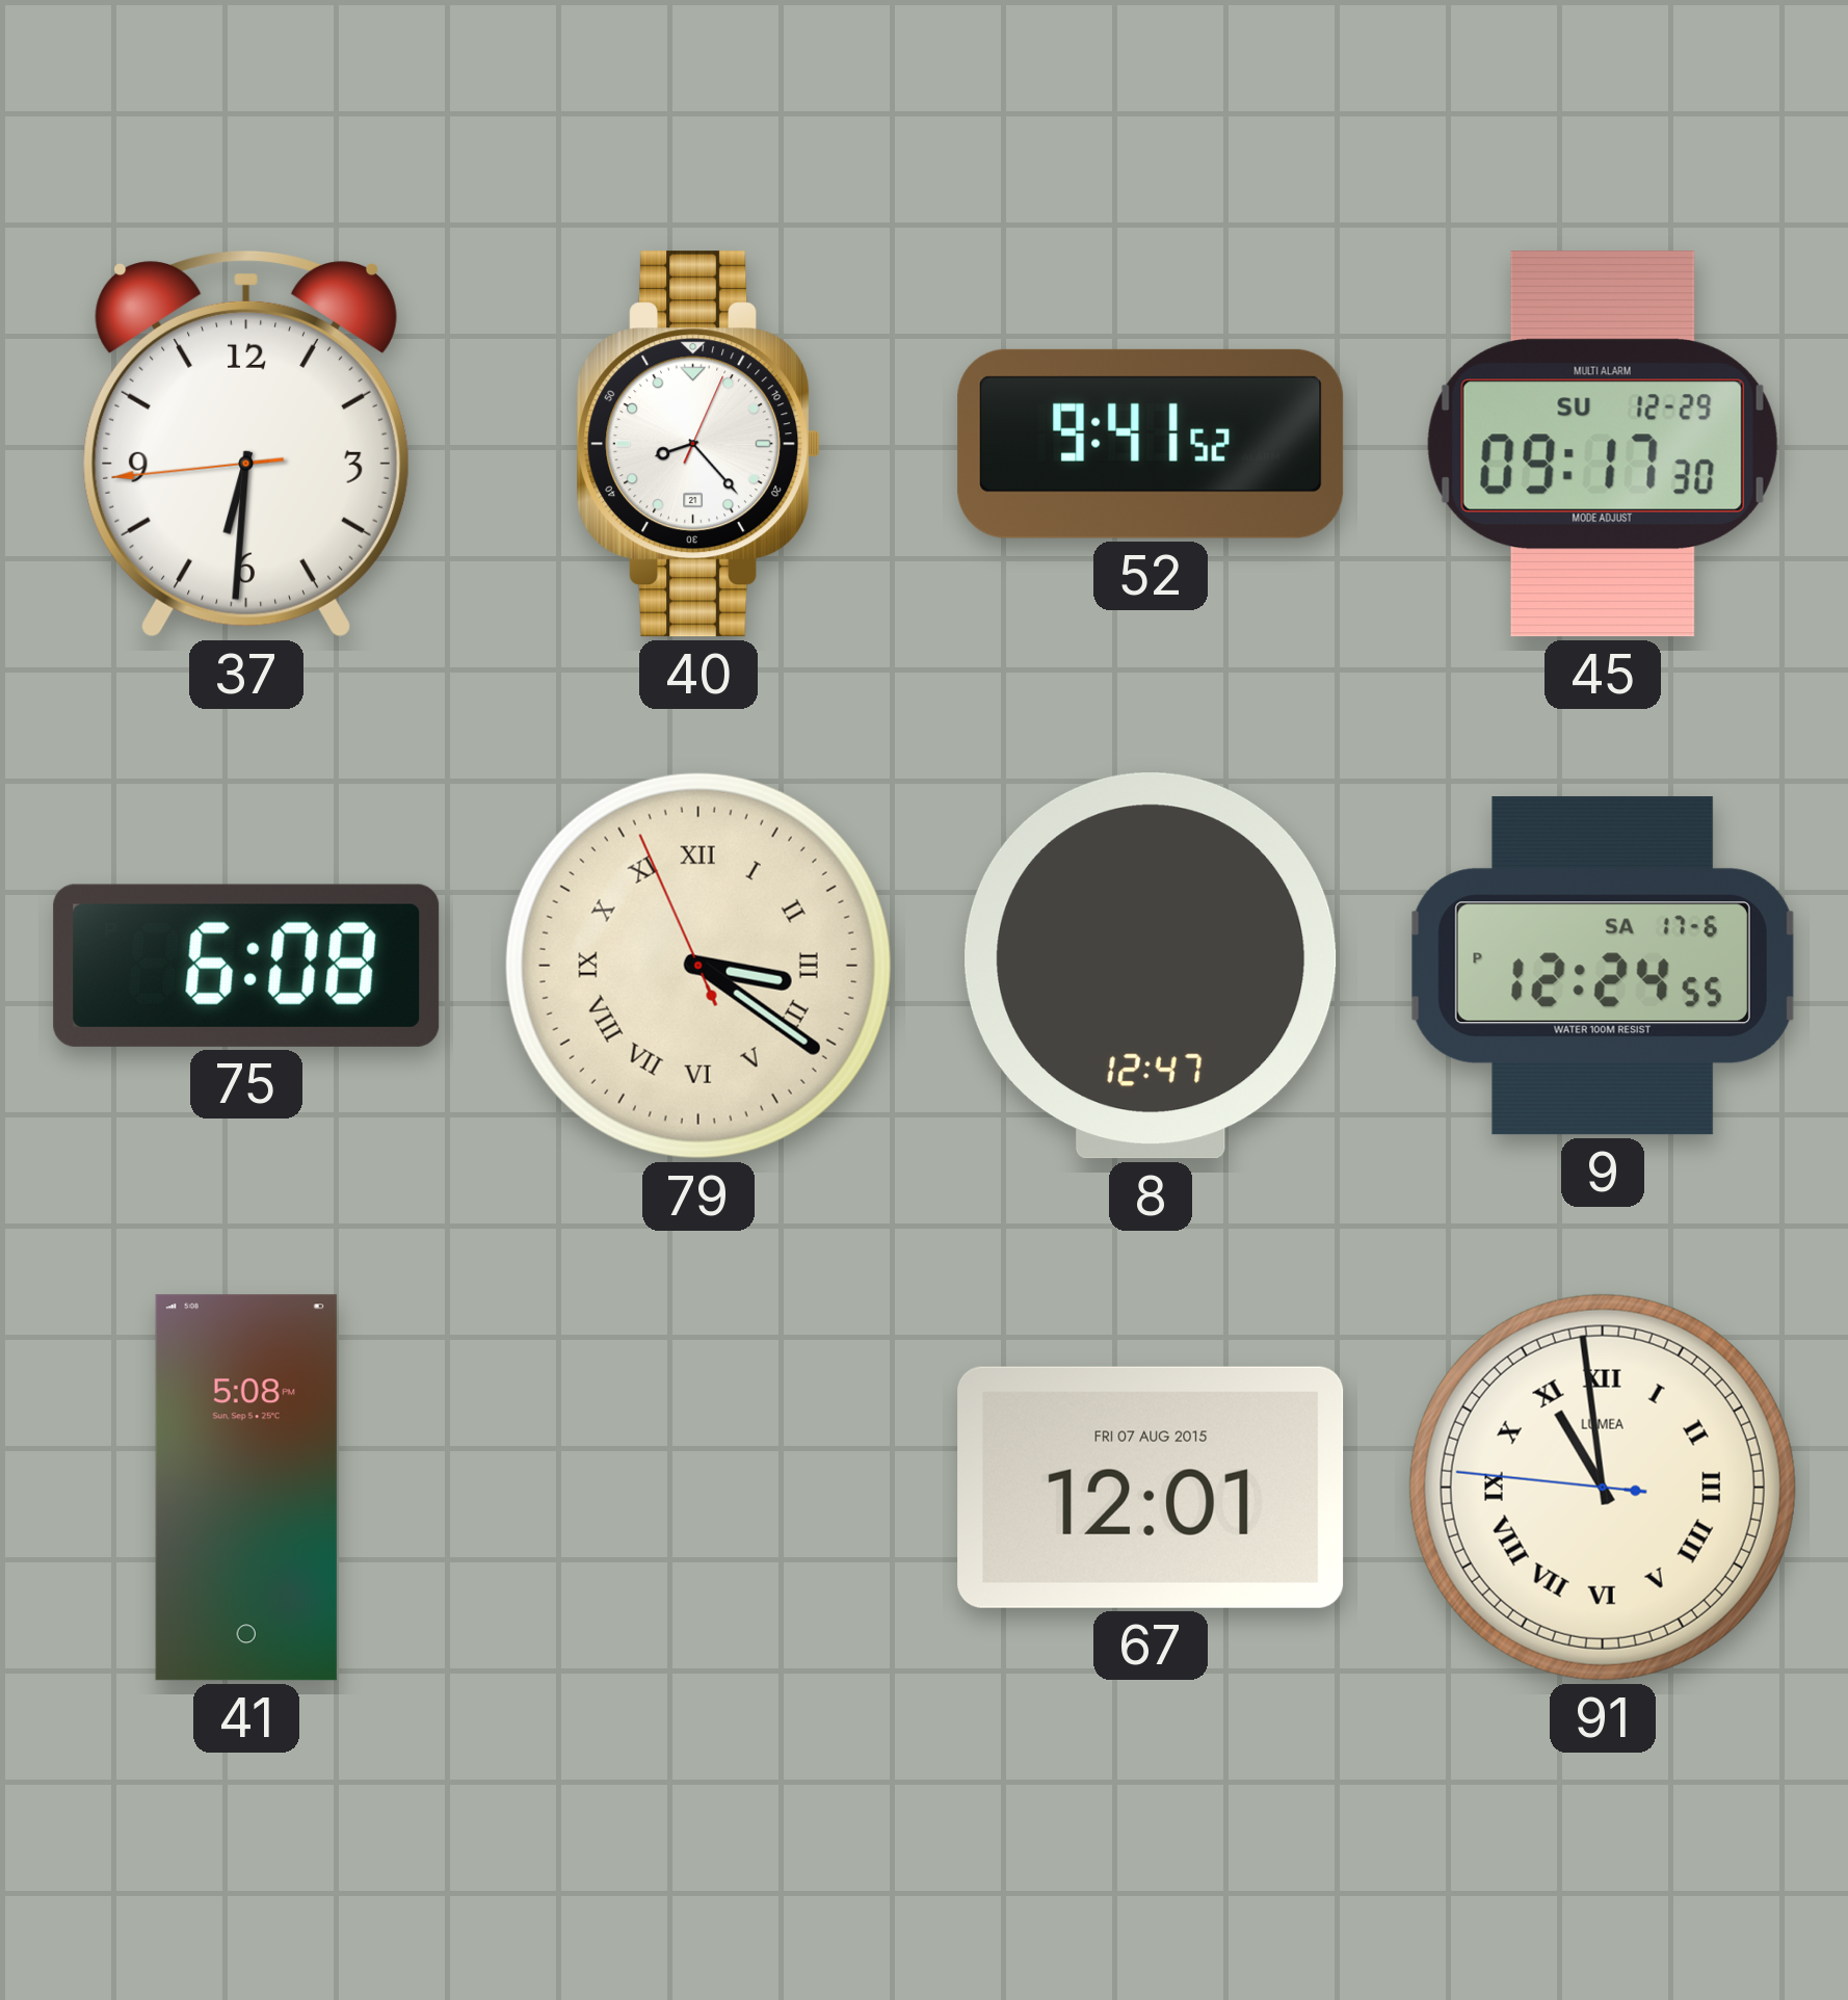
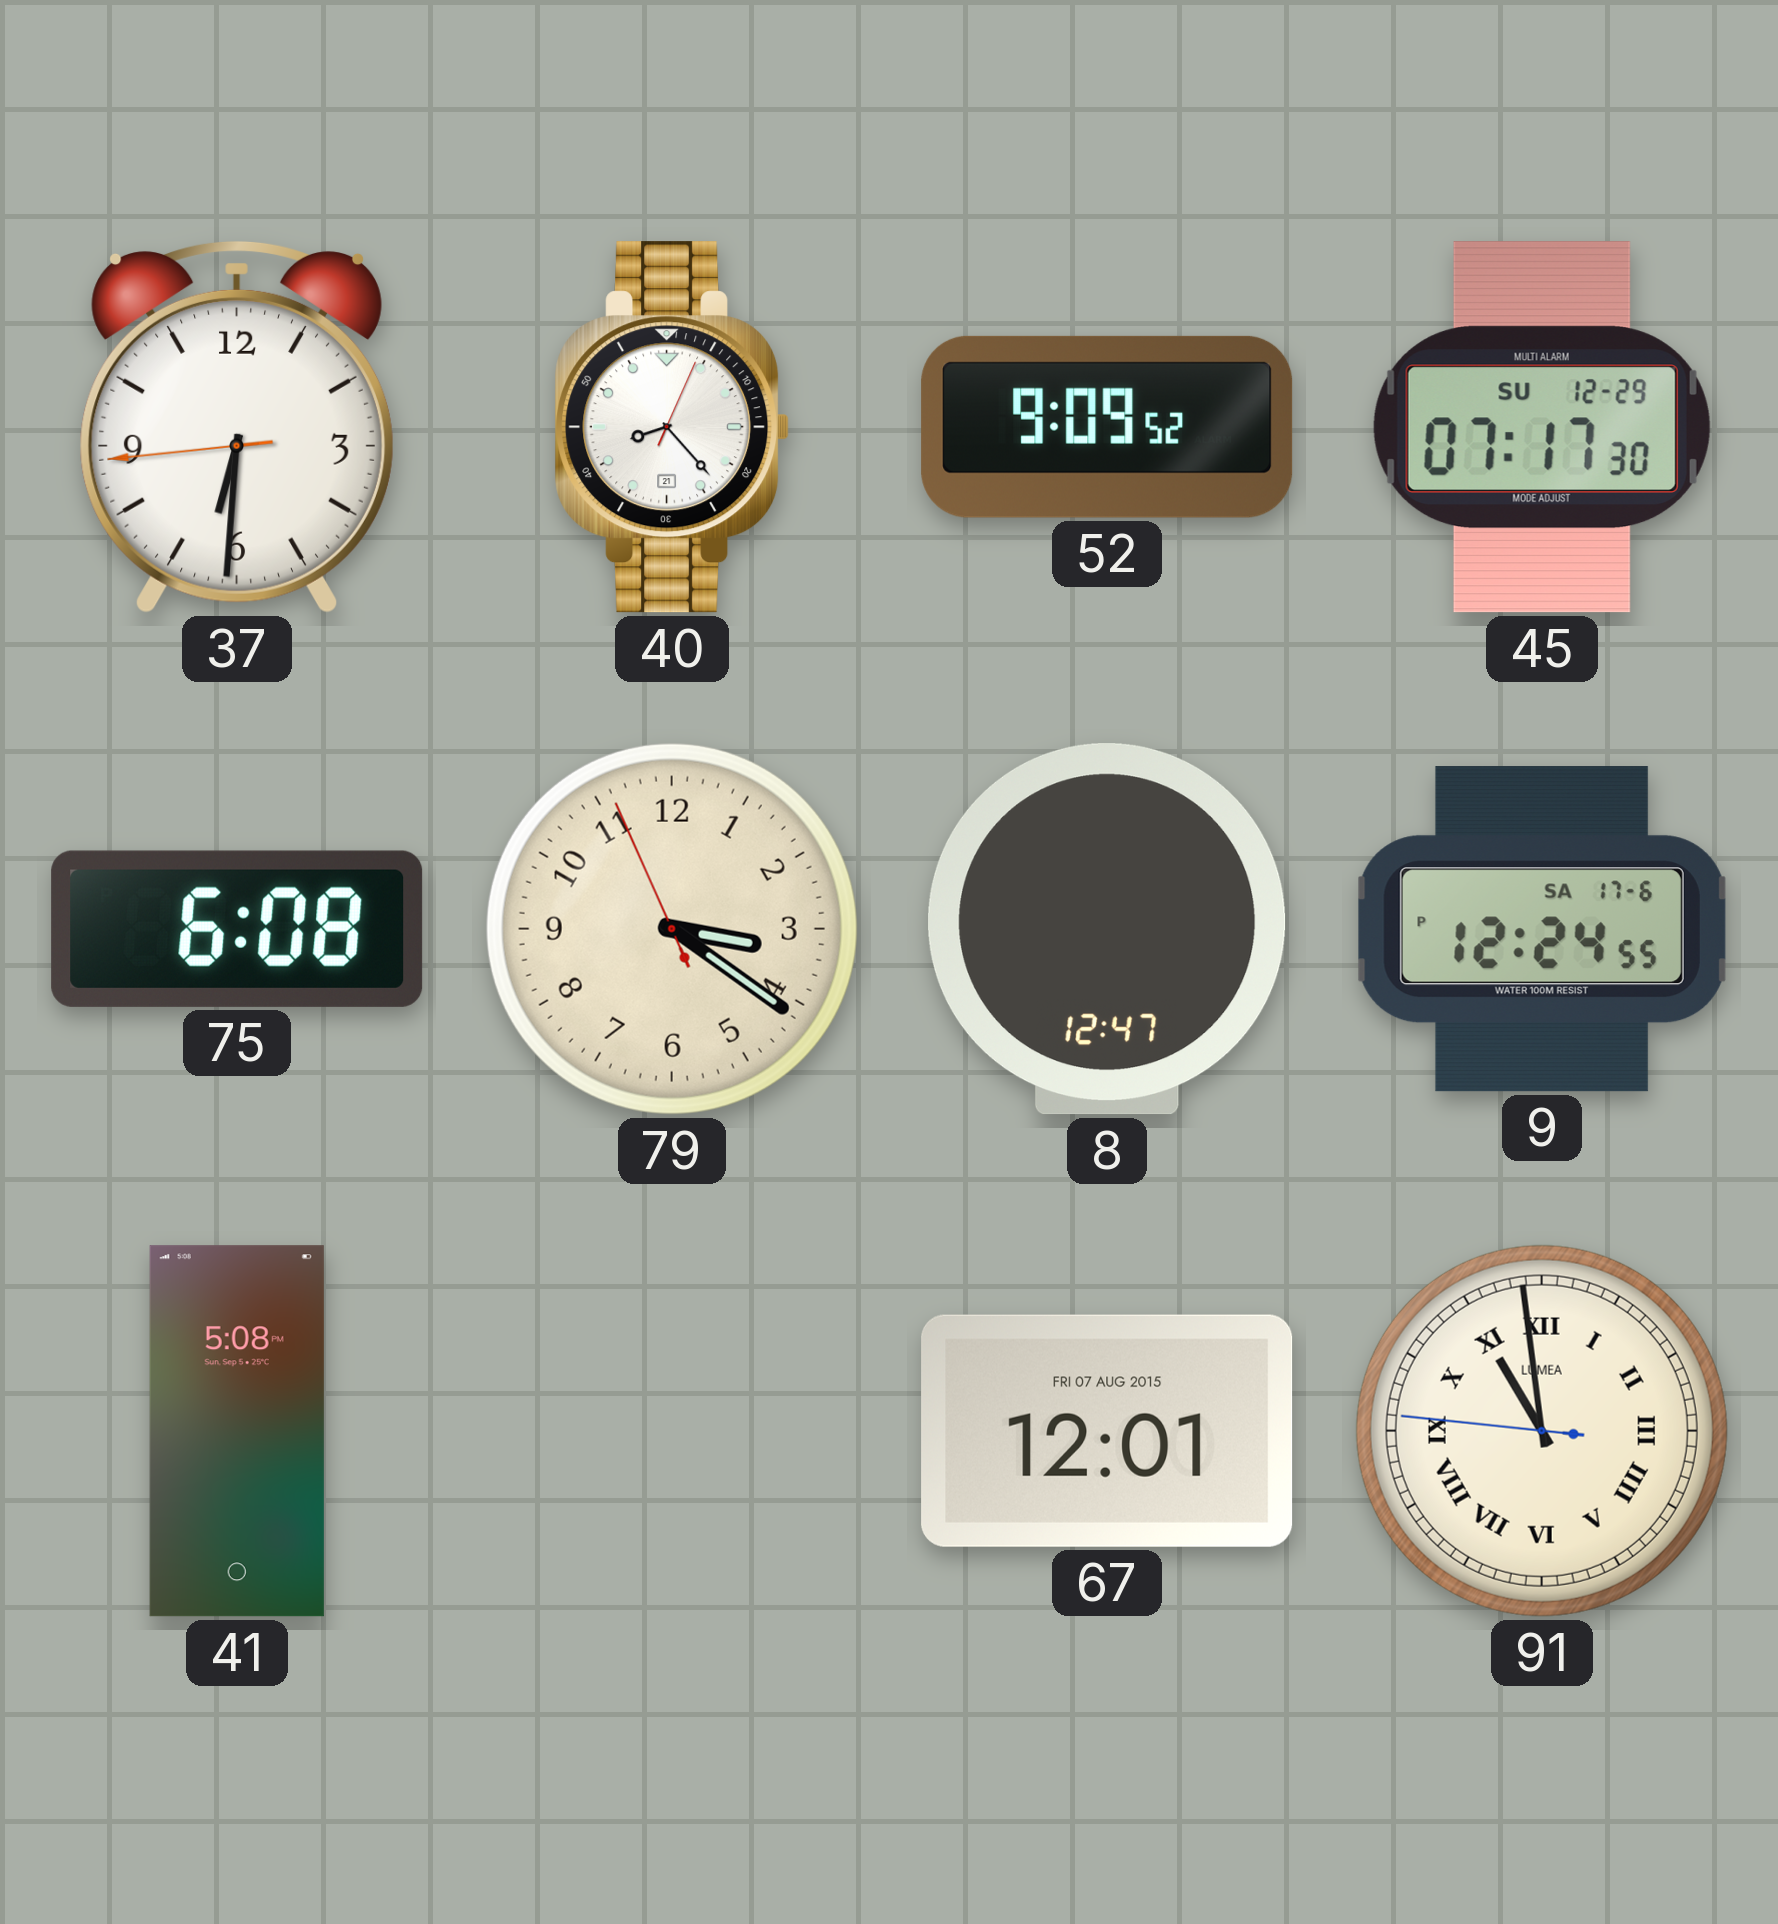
52: 9:41 -> 9:09 (1107, 427)
45: 09:17 -> 07:17 (1542, 427)
79 numerals: Roman -> Arabic (672, 929)
